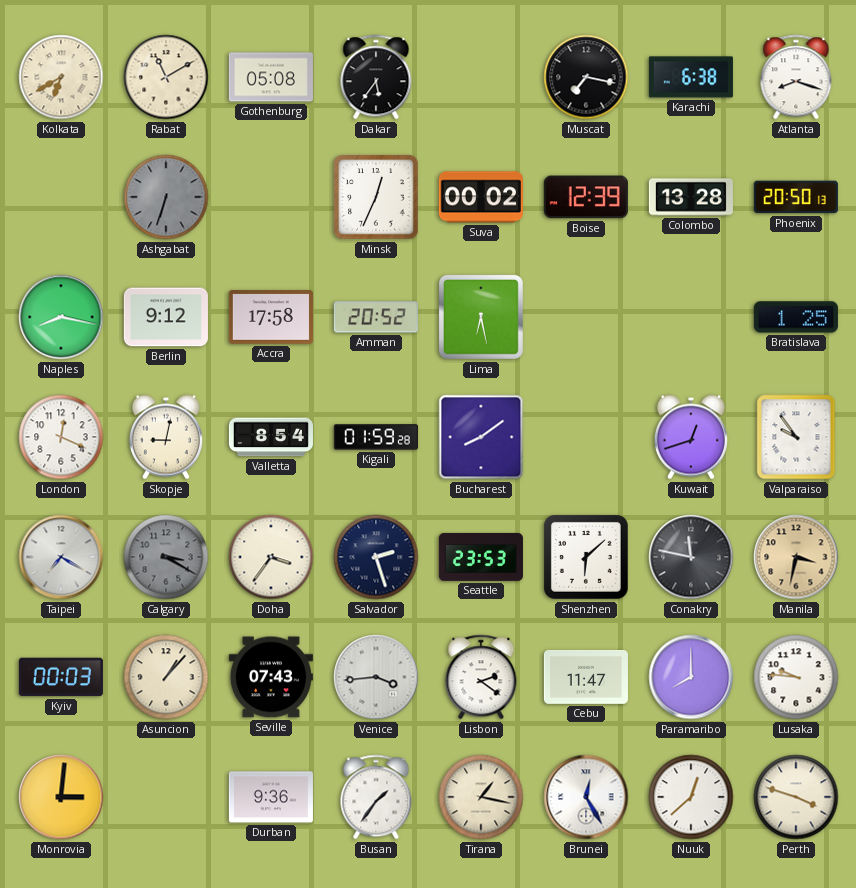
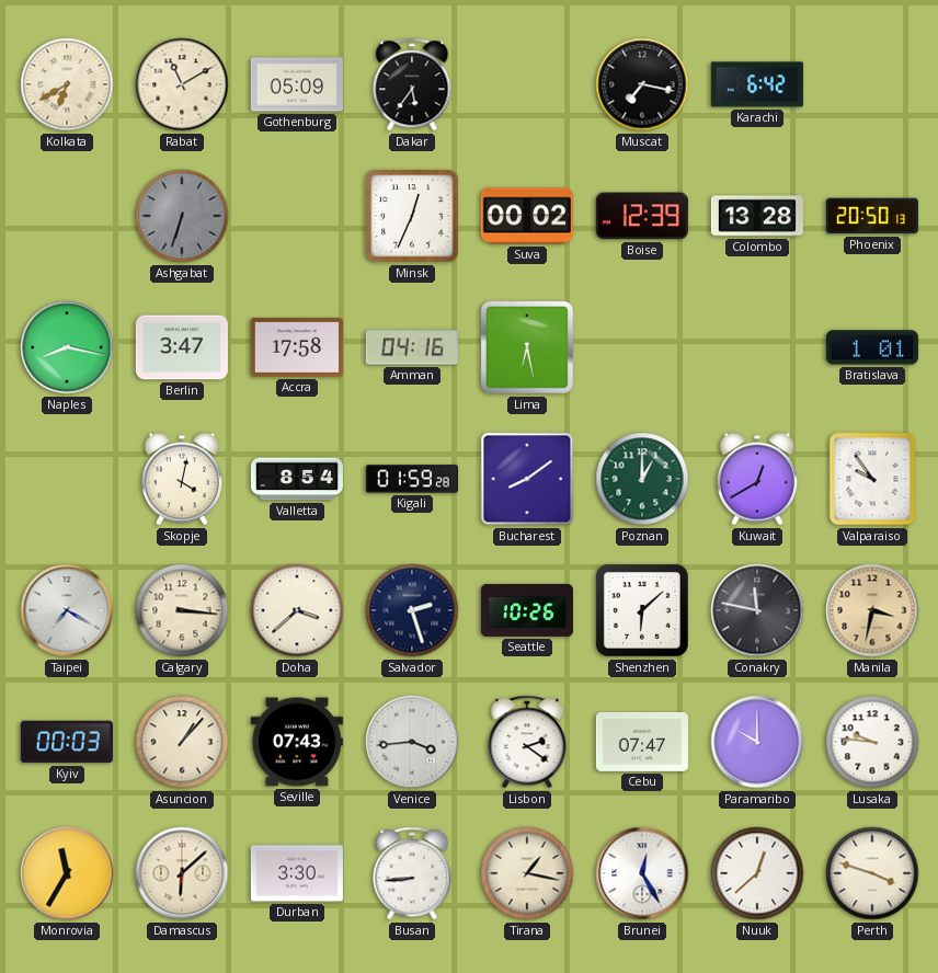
Gothenburg: 05:08 -> 05:09 (297, 84)
Karachi: 6:38 -> 6:42 (757, 84)
Atlanta: 8:18 -> none (796, 77)
Berlin: 9:12 -> 3:47 (182, 347)
Amman: 20:52 -> 04:16 (412, 347)
Bratislava: 1:25 -> 1:01 (872, 347)
London: 12:19 -> none (61, 437)
Skopje: 9:02 -> 4:02 (182, 479)
Poznan: none -> 1:00 (642, 479)
Kuwait: 12:42 -> 12:40 (757, 479)
Calgary: 3:20 -> 3:16 (182, 610)
Calgary dial: grey -> cream (182, 610)
Doha: 3:36 -> 3:38 (297, 610)
Seattle: 23:53 -> 10:26 (527, 610)
Cebu: 11:47 -> 07:47 (642, 742)
Paramaribo: 8:00 -> 10:00 (757, 742)
Monrovia: 3:01 -> 11:35 (67, 873)
Damascus: none -> 6:08 (182, 873)
Durban: 9:36 -> 3:30 (297, 873)
Busan: 1:36 -> 8:44 (412, 873)
